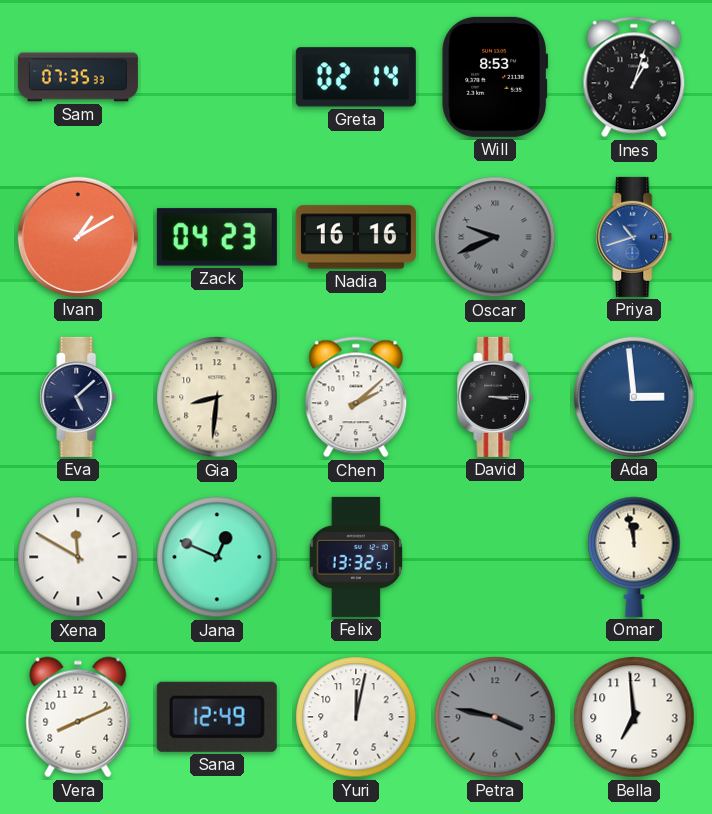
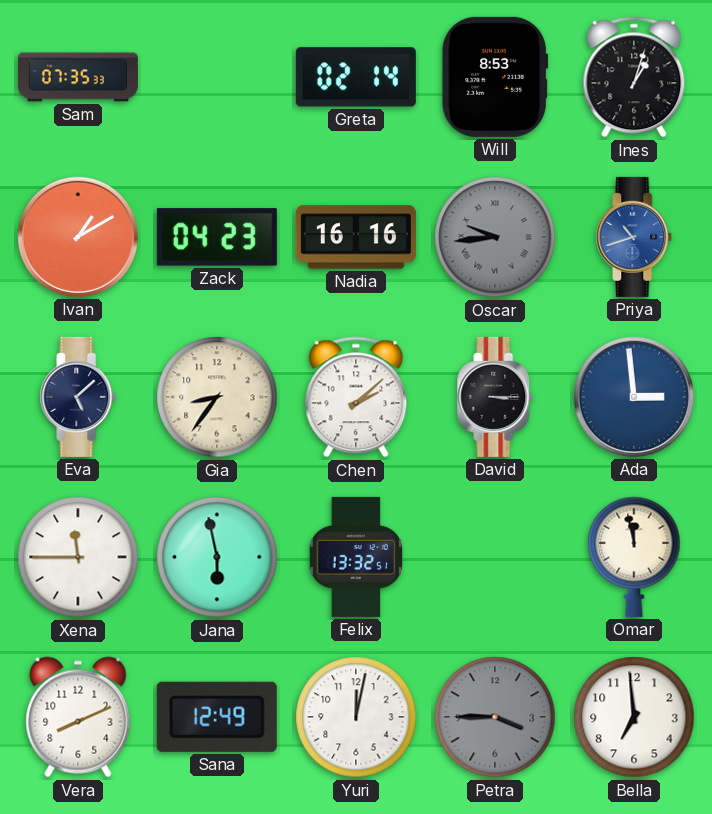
Oscar: 9:41 -> 9:44 (495, 237)
Gia: 8:31 -> 8:36 (217, 397)
Xena: 11:50 -> 11:45 (78, 557)
Jana: 12:49 -> 5:58 (217, 557)
Petra: 3:47 -> 3:45 (495, 717)
